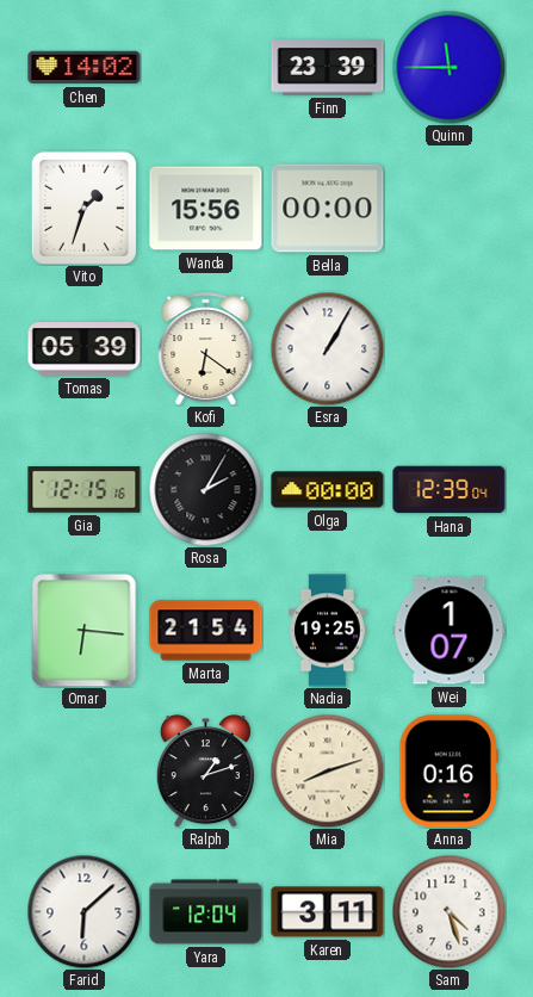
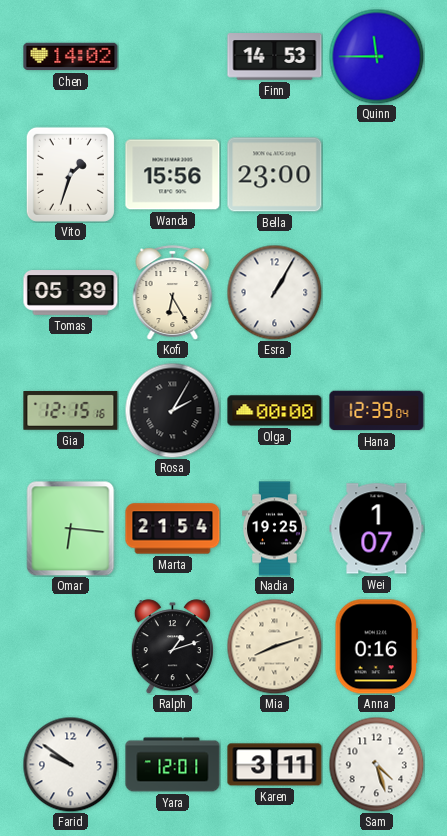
Finn: 23:39 -> 14:53 (275, 57)
Bella: 00:00 -> 23:00 (275, 175)
Kofi: 6:21 -> 6:25 (173, 293)
Farid: 6:08 -> 9:51 (70, 764)
Yara: 12:04 -> 12:01 (173, 765)
